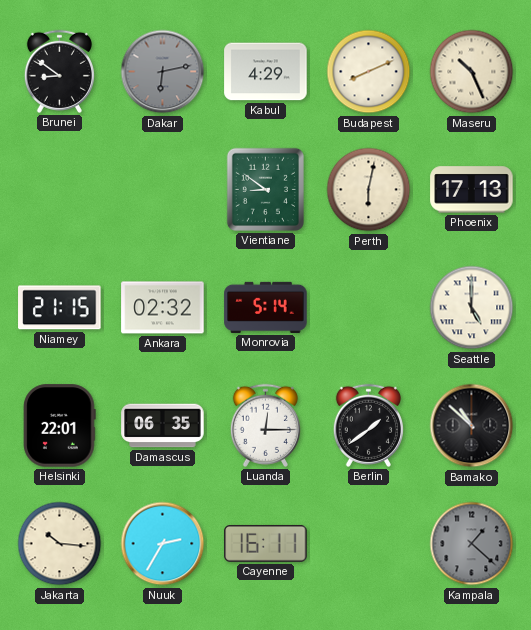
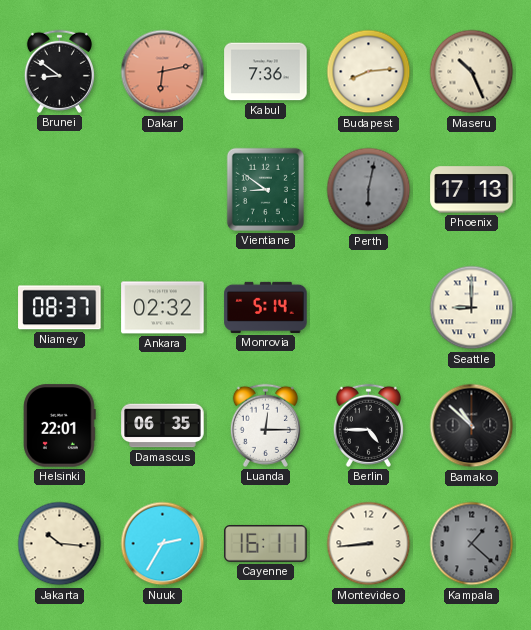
Dakar dial: grey -> salmon (163, 72)
Kabul: 4:29 -> 7:36 (266, 72)
Budapest: 8:11 -> 8:14 (369, 72)
Perth dial: cream -> grey (369, 190)
Niamey: 21:15 -> 08:37 (60, 308)
Seattle: 5:00 -> 9:00 (472, 308)
Berlin: 1:39 -> 4:45 (368, 425)
Montevideo: none -> 8:44 (369, 544)
